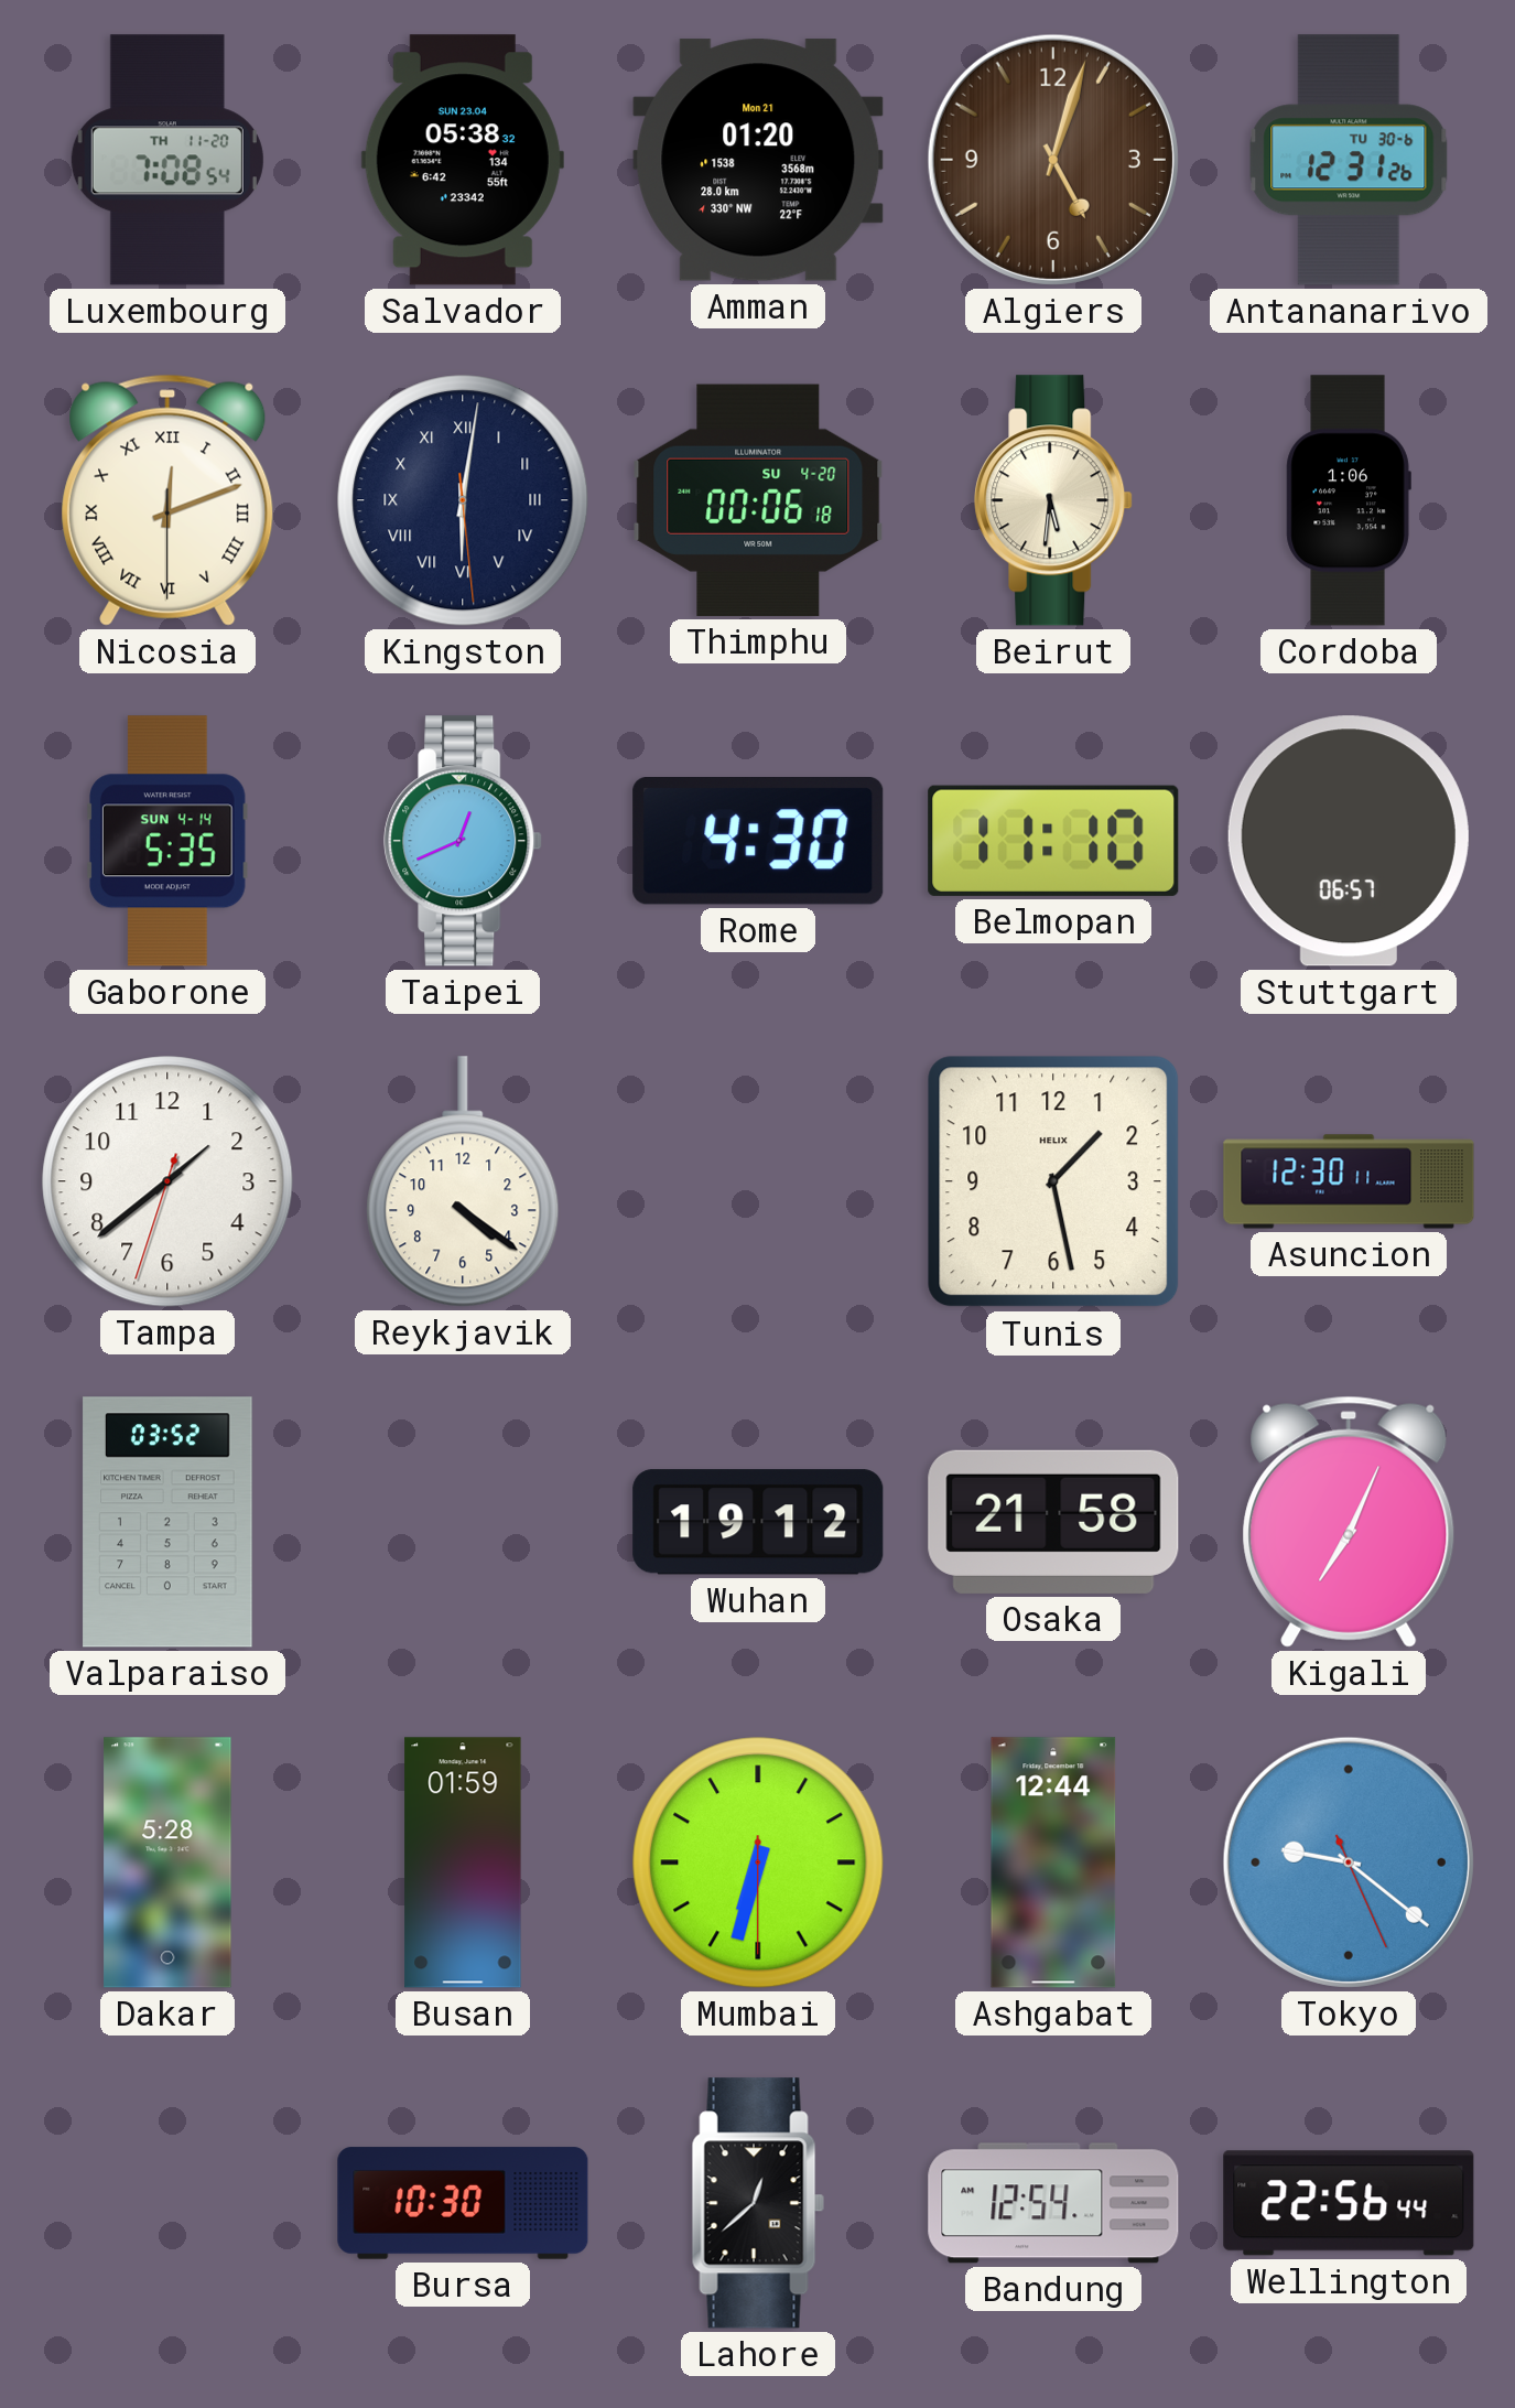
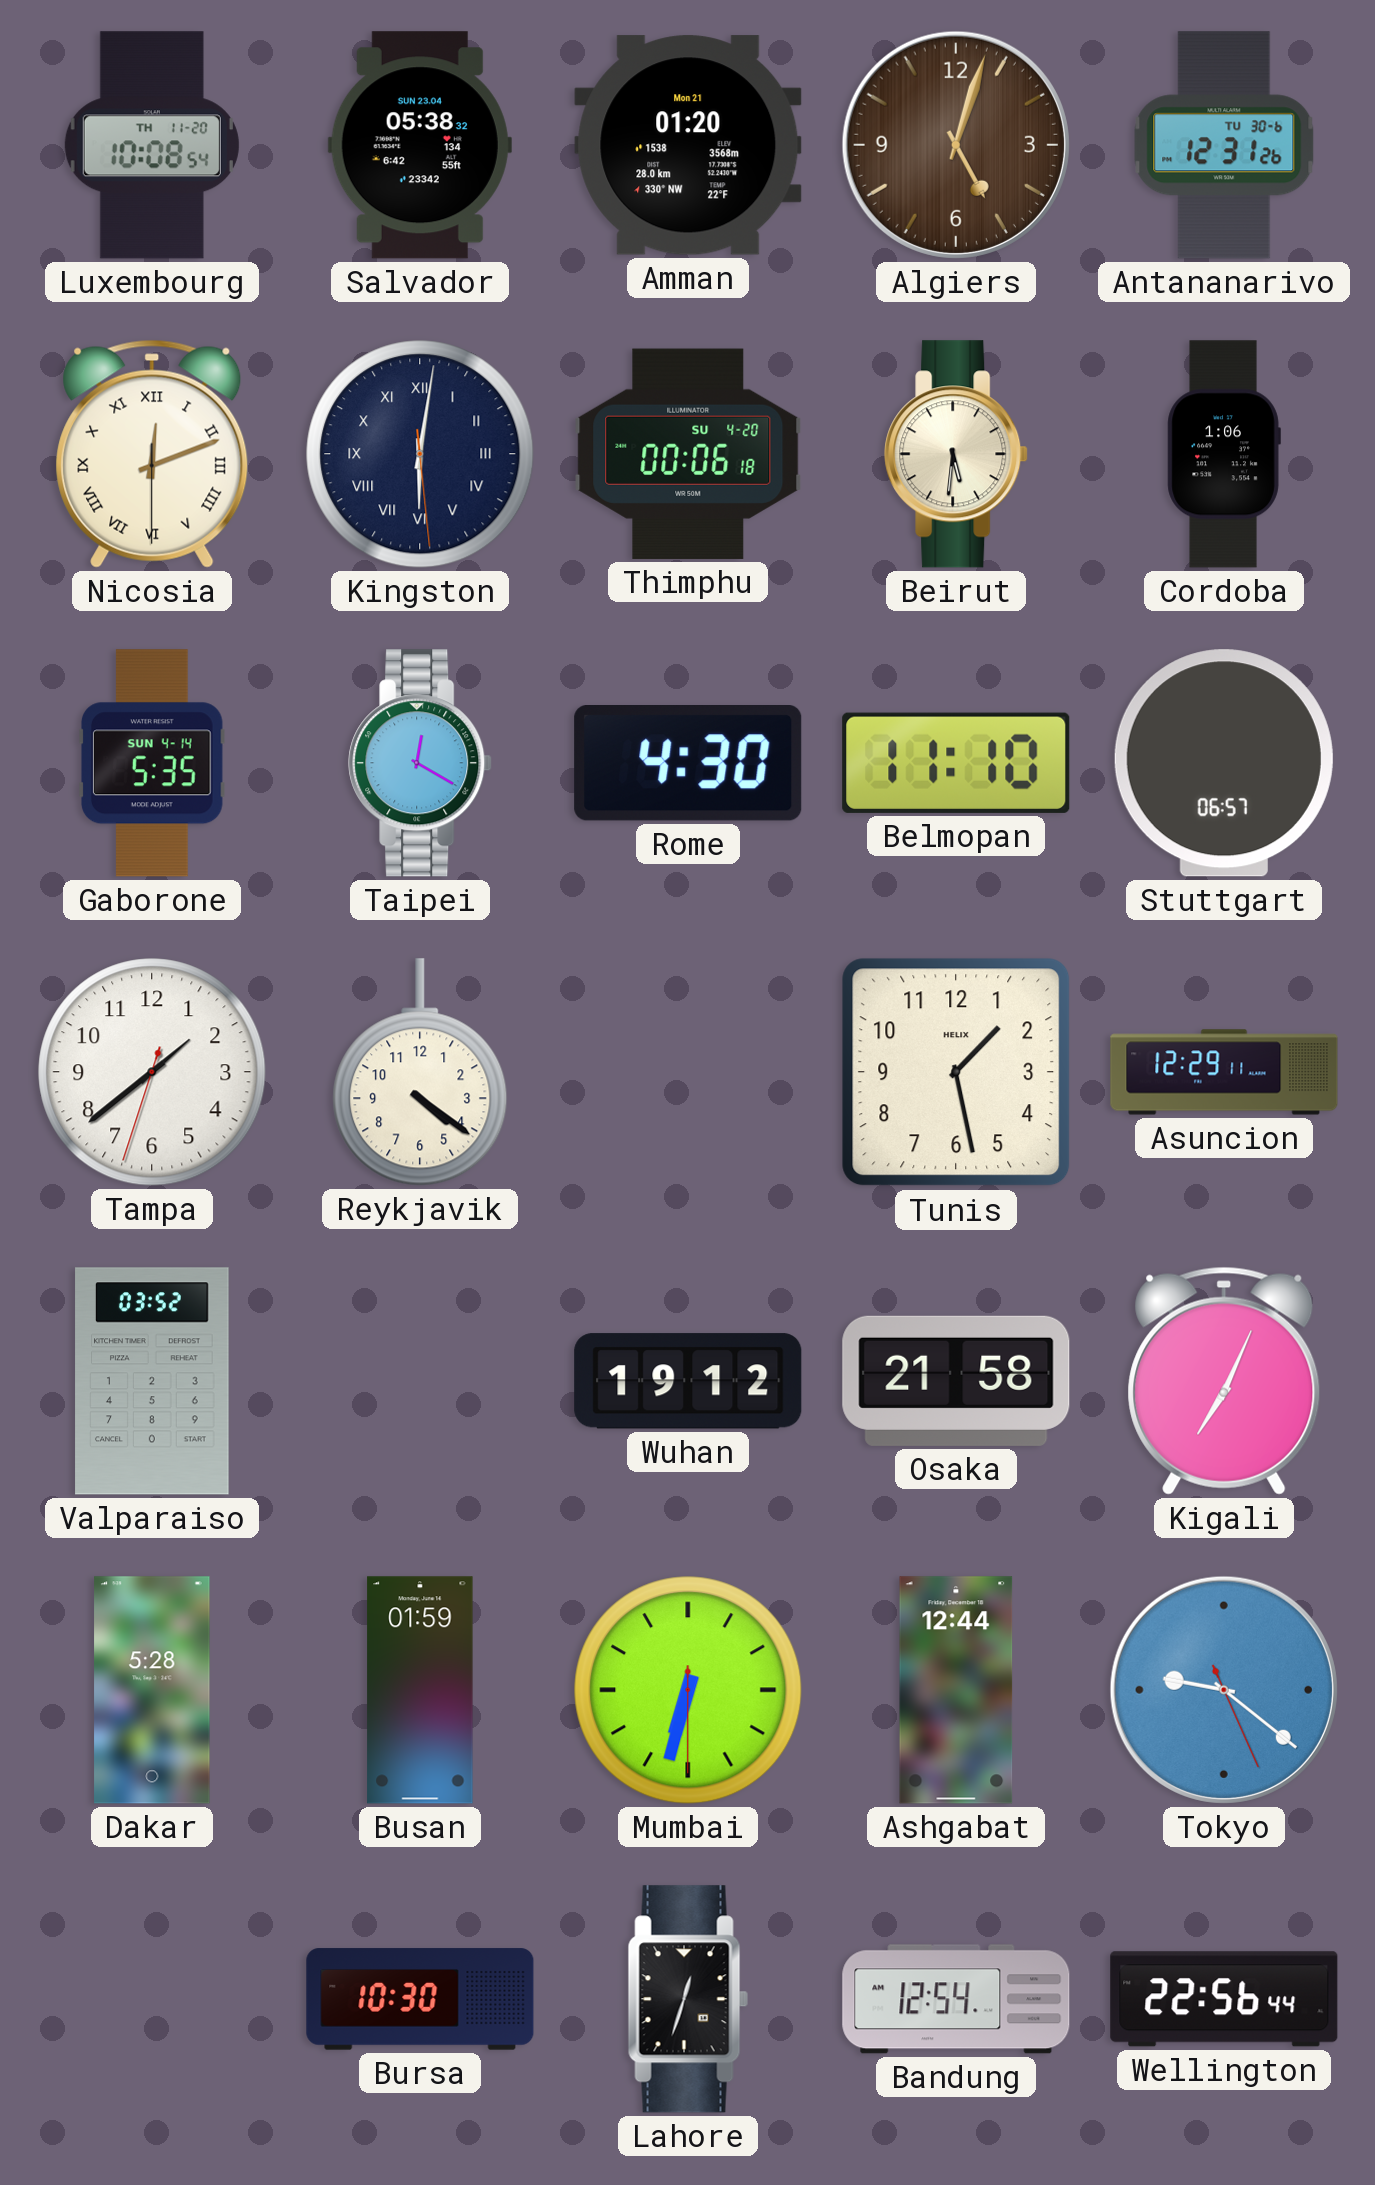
Luxembourg: 7:08 -> 10:08 (152, 145)
Taipei: 12:41 -> 12:20 (420, 763)
Asuncion: 12:30 -> 12:29 (1224, 1072)
Lahore: 12:38 -> 12:33 (688, 1999)
